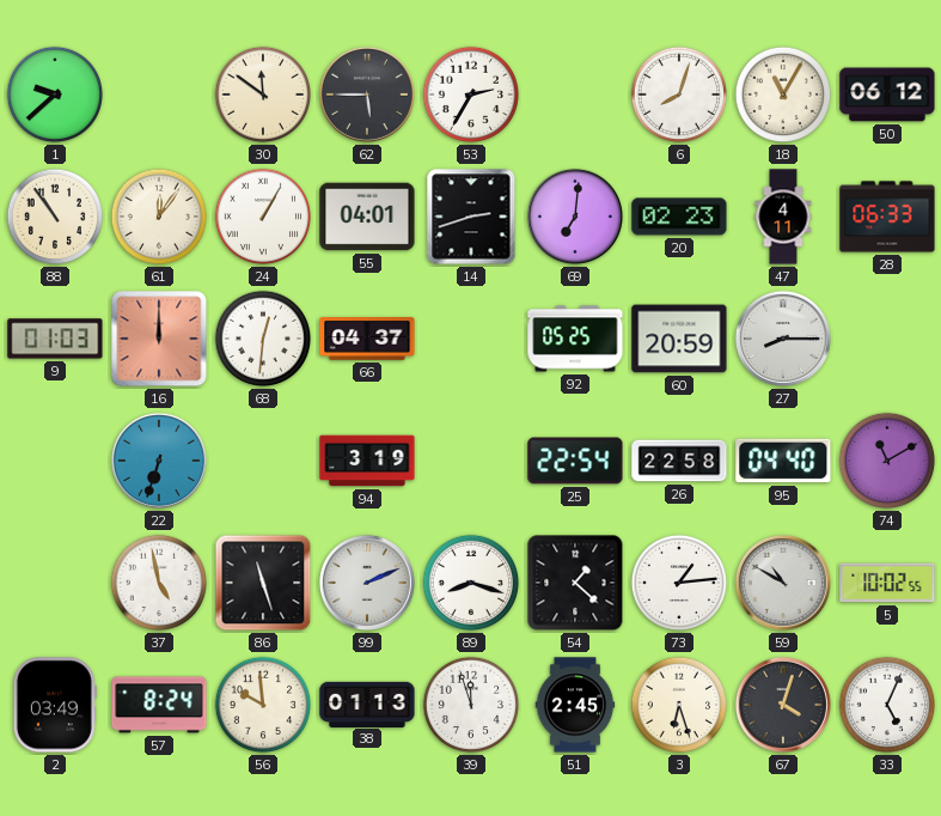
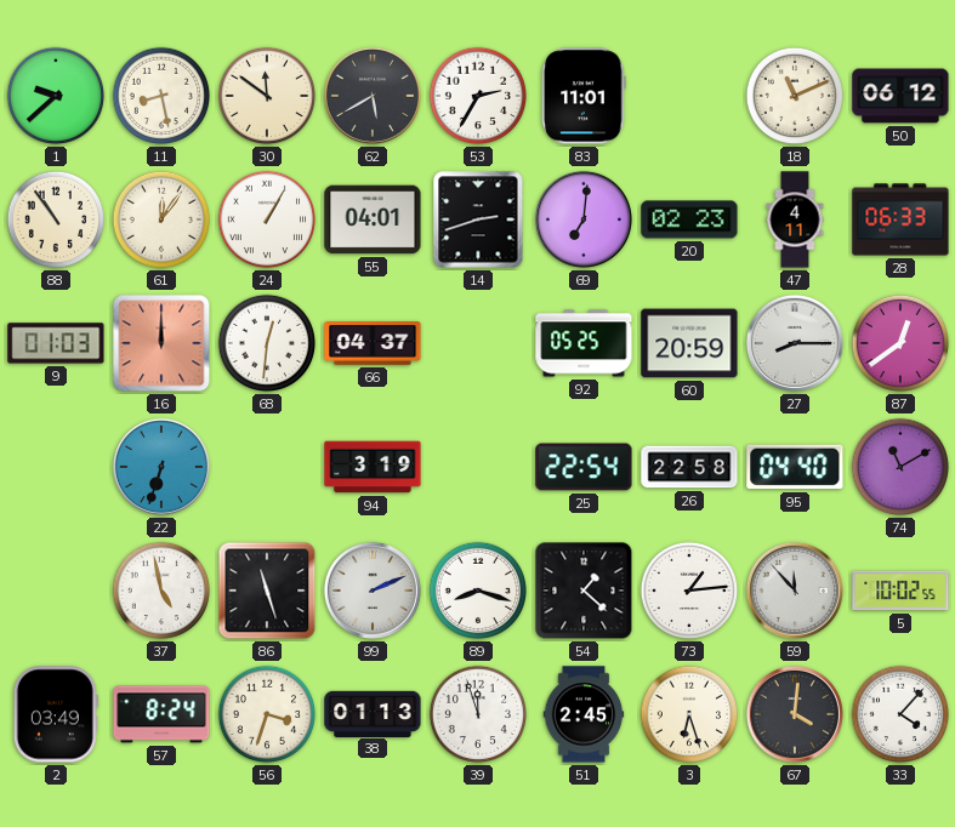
11: none -> 8:28 (161, 96)
62: 5:45 -> 5:40 (373, 96)
83: none -> 11:01 (584, 96)
6: 8:03 -> none (679, 95)
18: 11:05 -> 11:11 (795, 96)
87: none -> 12:39 (900, 343)
59: 10:50 -> 11:53 (795, 591)
56: 9:59 -> 3:33 (267, 714)
67: 4:03 -> 4:01 (795, 714)
33: 5:04 -> 4:07 (900, 714)
